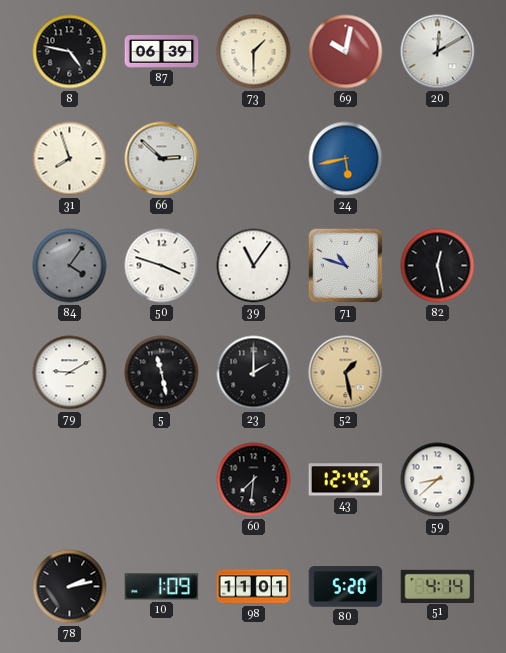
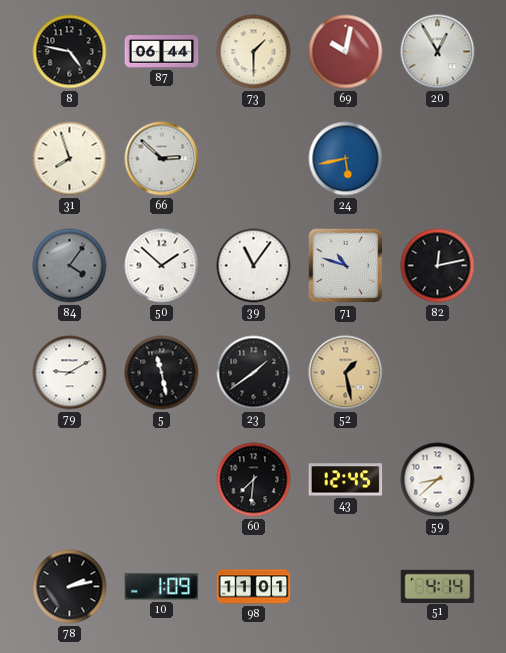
87: 06:39 -> 06:44 (162, 52)
20: 12:10 -> 12:55 (438, 52)
50: 3:48 -> 1:52 (162, 266)
82: 12:28 -> 12:13 (438, 266)
23: 2:00 -> 1:39 (254, 373)
80: 5:20 -> none (346, 587)
